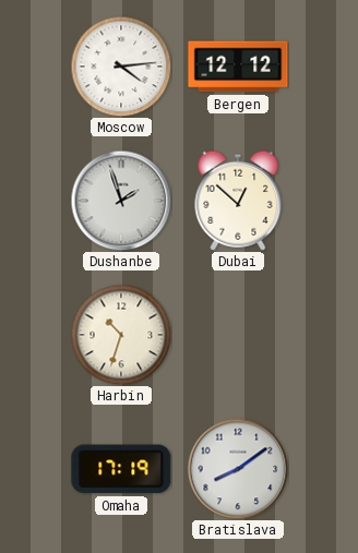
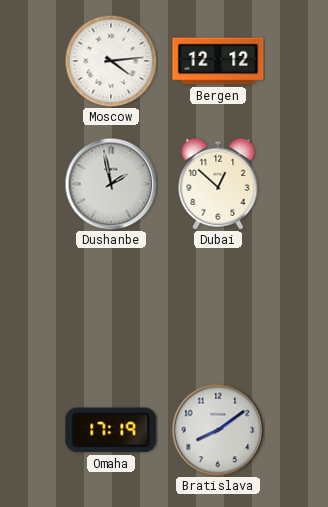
Dushanbe: 1:57 -> 1:58 (111, 184)
Harbin: 10:33 -> none (121, 335)
